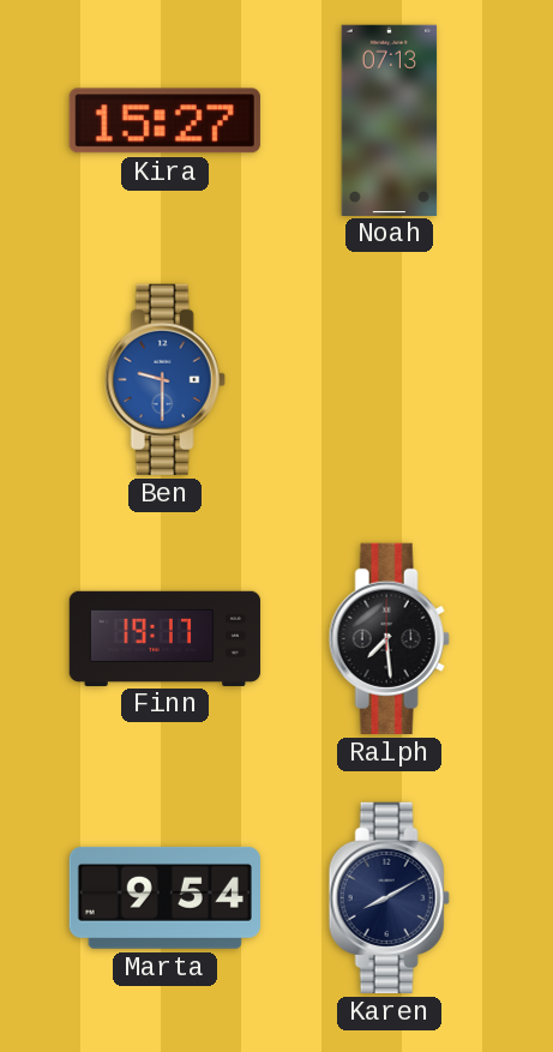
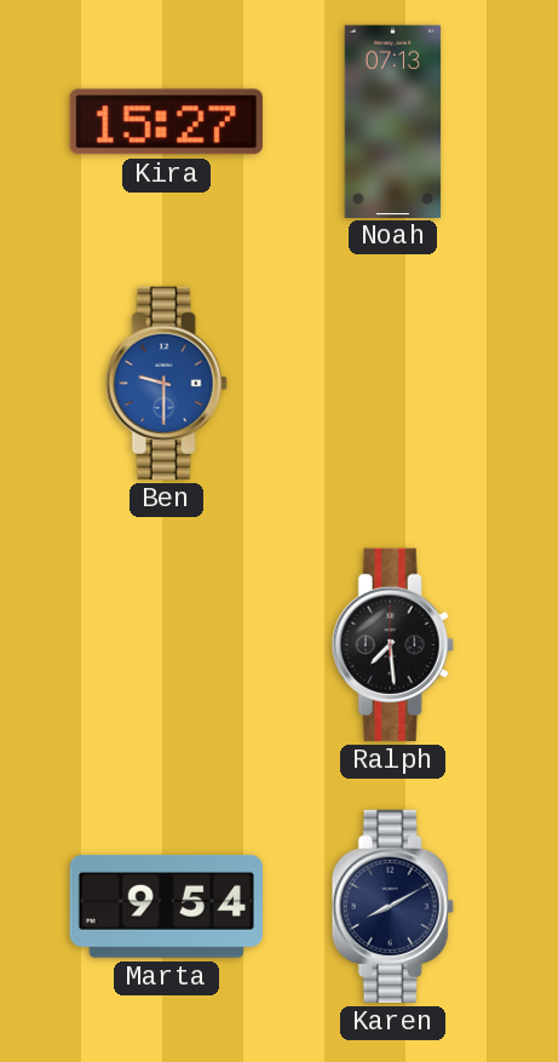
Finn: 19:17 -> none (166, 638)
